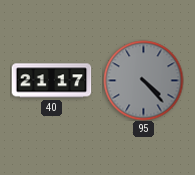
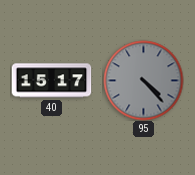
40: 21:17 -> 15:17 (51, 81)
